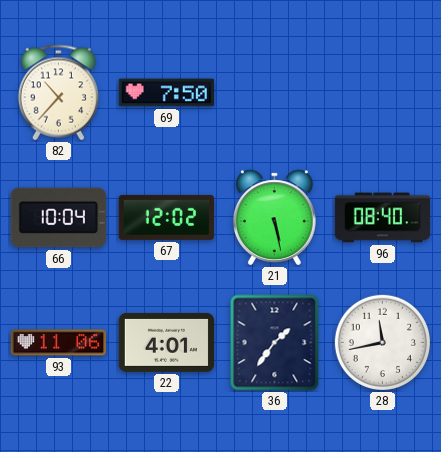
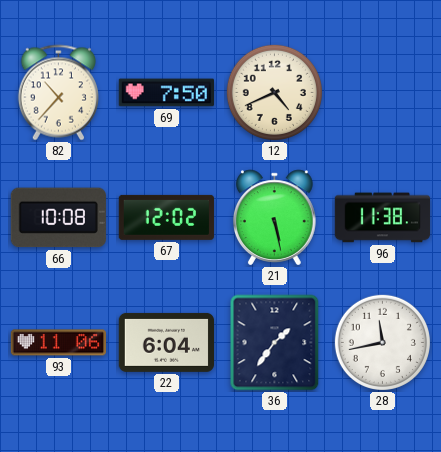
12: none -> 4:41 (274, 92)
66: 10:04 -> 10:08 (58, 218)
96: 08:40 -> 11:38 (383, 218)
22: 4:01 -> 6:04 (166, 342)
